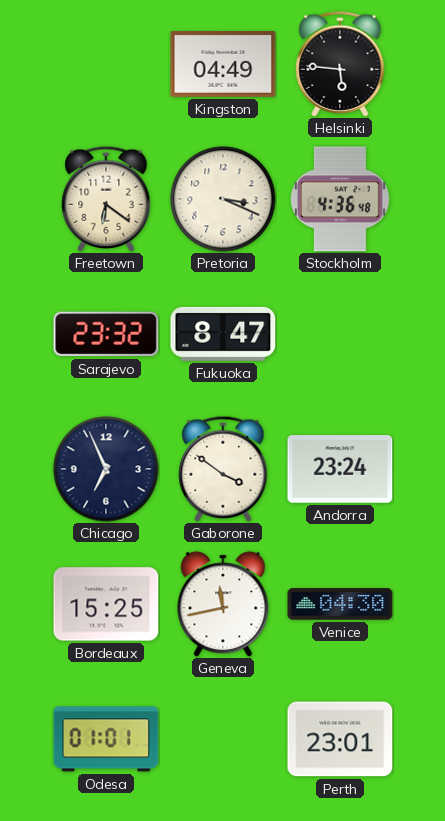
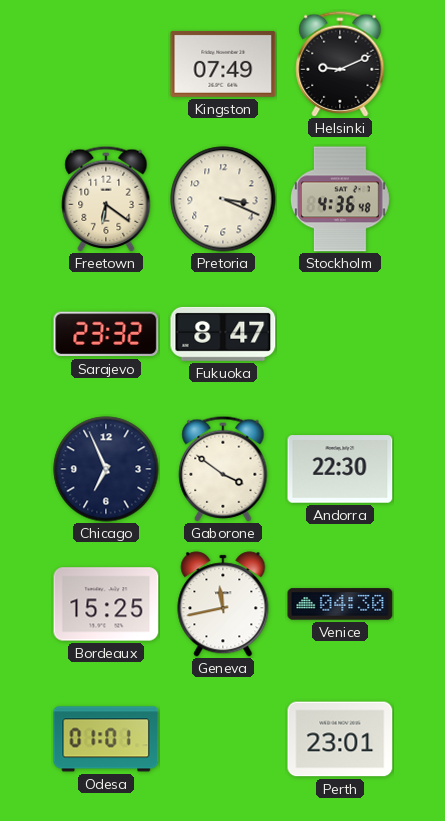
Kingston: 04:49 -> 07:49 (223, 64)
Helsinki: 5:46 -> 9:11 (340, 64)
Andorra: 23:24 -> 22:30 (340, 469)
